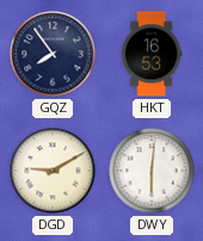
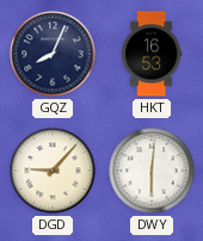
GQZ: 7:54 -> 8:04 (53, 54)
DGD: 9:10 -> 9:07 (53, 171)
